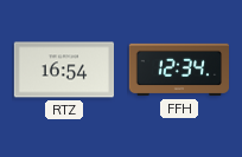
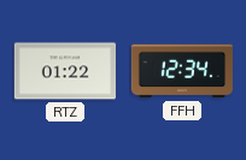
RTZ: 16:54 -> 01:22 (64, 71)
